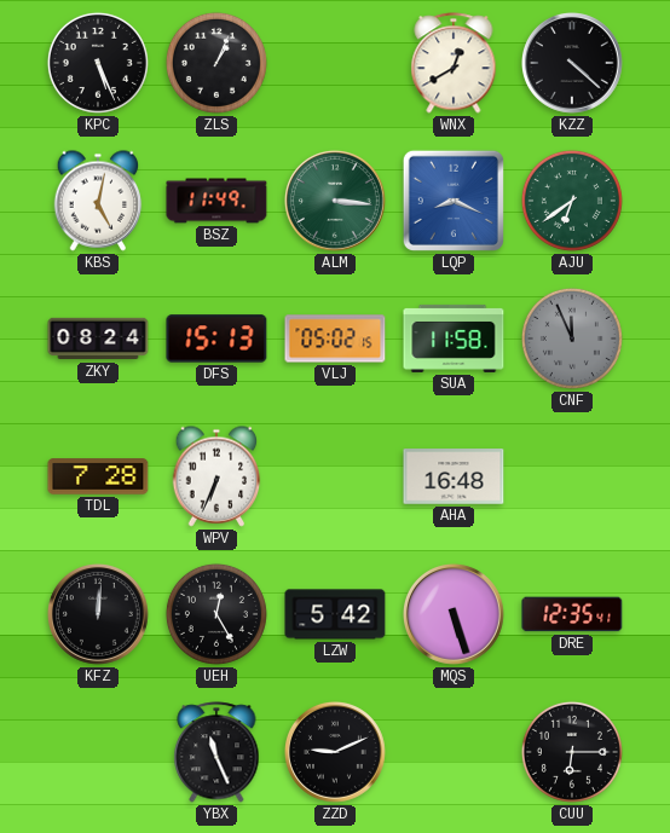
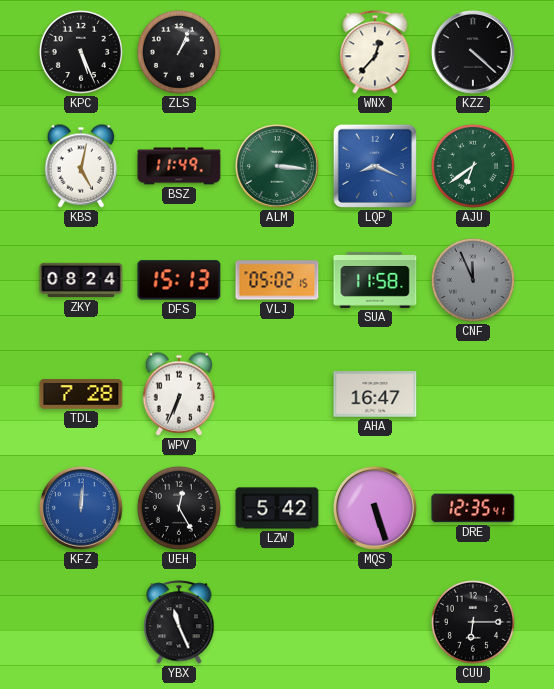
WNX: 12:40 -> 12:37 (375, 52)
AHA: 16:48 -> 16:47 (375, 394)
KFZ dial: black -> blue (82, 509)
ZZD: 9:11 -> none (336, 753)
